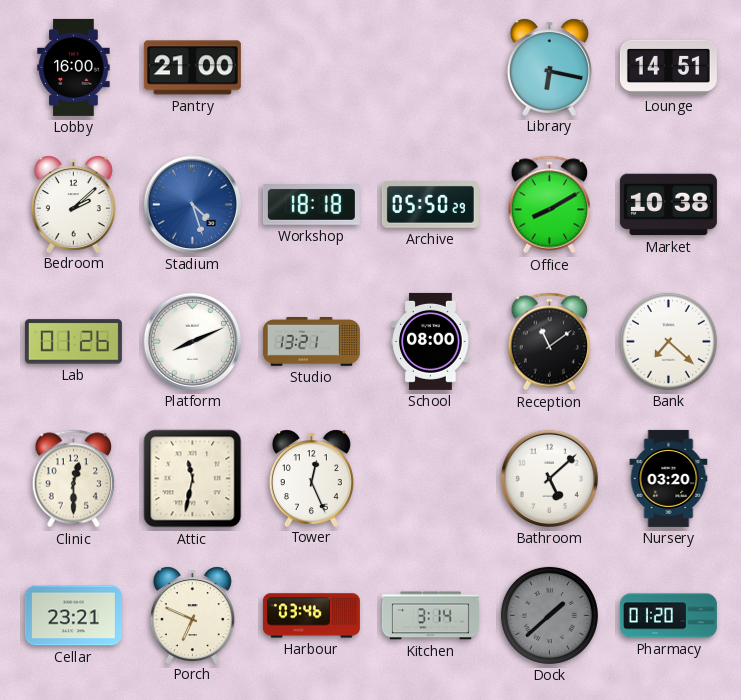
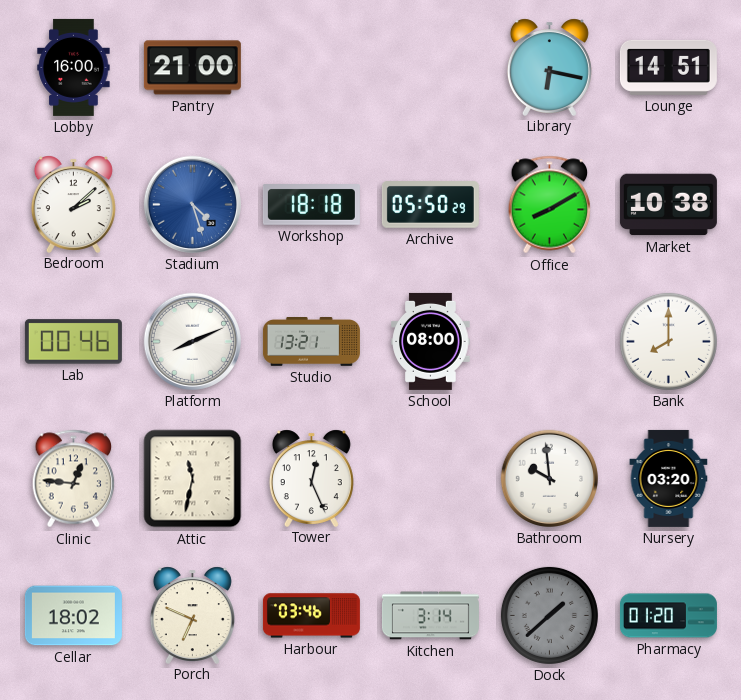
Lab: 01:26 -> 00:46 (73, 342)
Reception: 11:09 -> none (550, 342)
Bank: 7:22 -> 8:00 (668, 341)
Clinic: 12:30 -> 12:46 (74, 479)
Bathroom: 5:08 -> 9:59 (549, 478)
Cellar: 23:21 -> 18:02 (73, 616)
